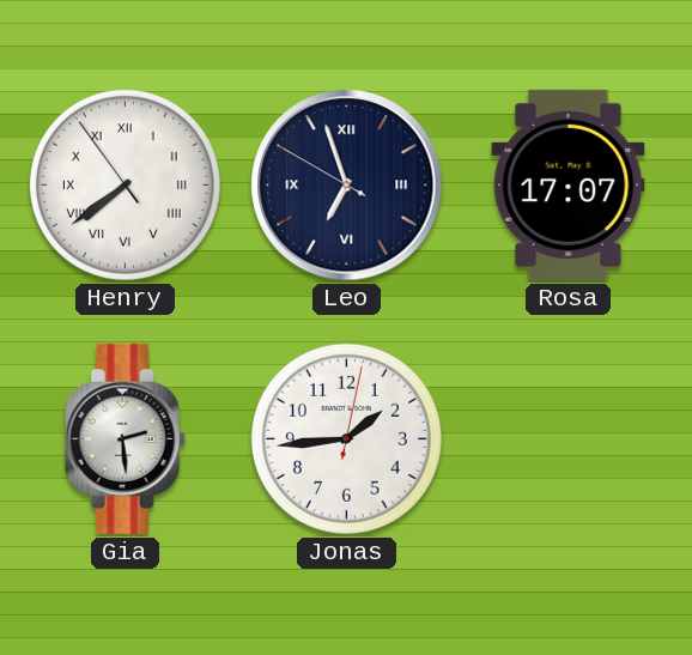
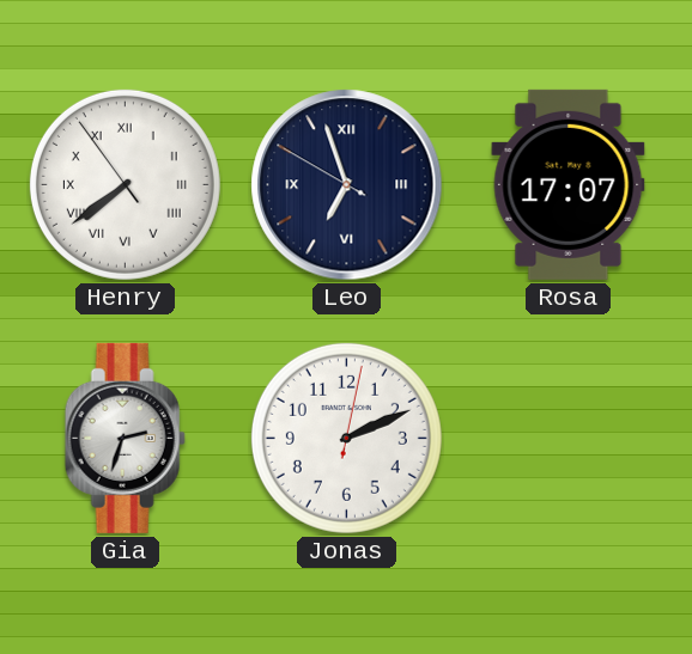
Gia: 2:29 -> 2:33 (125, 438)
Jonas: 1:44 -> 2:11 (346, 438)
